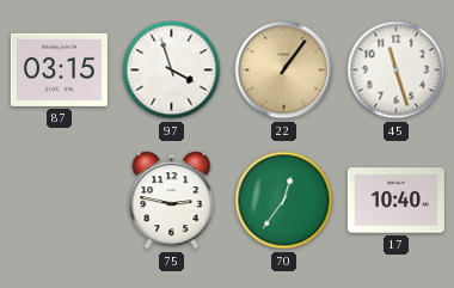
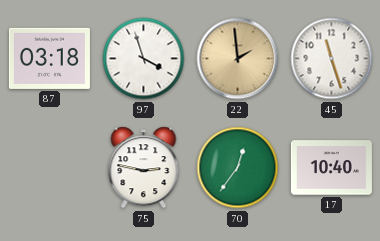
87: 03:15 -> 03:18 (49, 58)
22: 1:06 -> 1:59 (238, 59)
